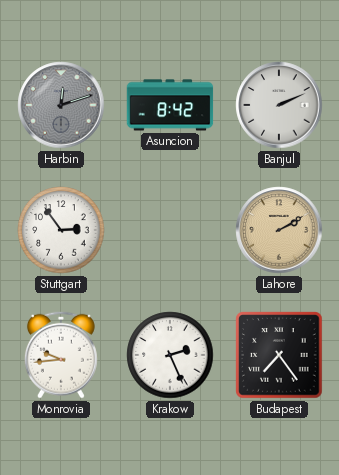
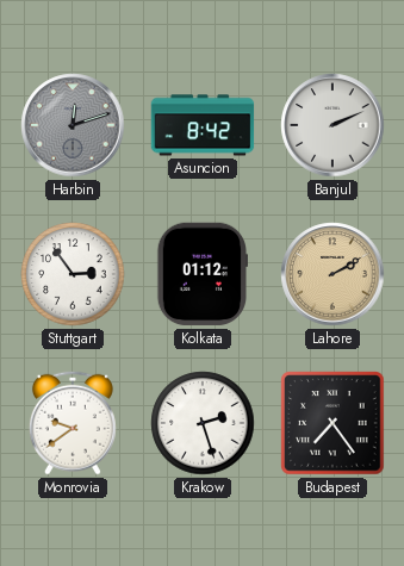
Kolkata: none -> 01:12 (201, 274)
Monrovia: 9:44 -> 9:39 (73, 423)
Krakow: 2:26 -> 2:27 (203, 423)
